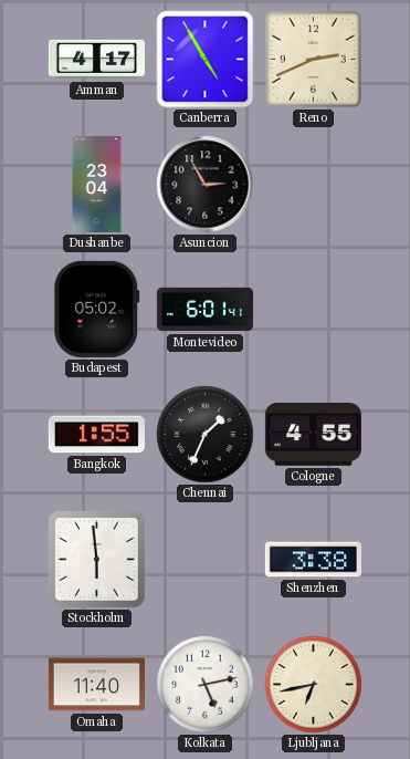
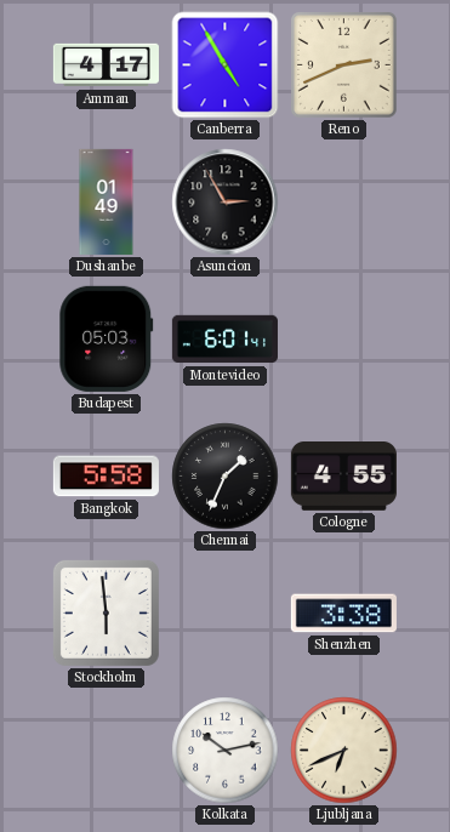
Dushanbe: 23:04 -> 01:49 (107, 201)
Budapest: 05:02 -> 05:03 (107, 338)
Bangkok: 1:55 -> 5:58 (106, 477)
Omaha: 11:40 -> none (96, 685)
Kolkata: 5:13 -> 10:13 (226, 751)
Ljubljana: 6:43 -> 6:41 (344, 751)
